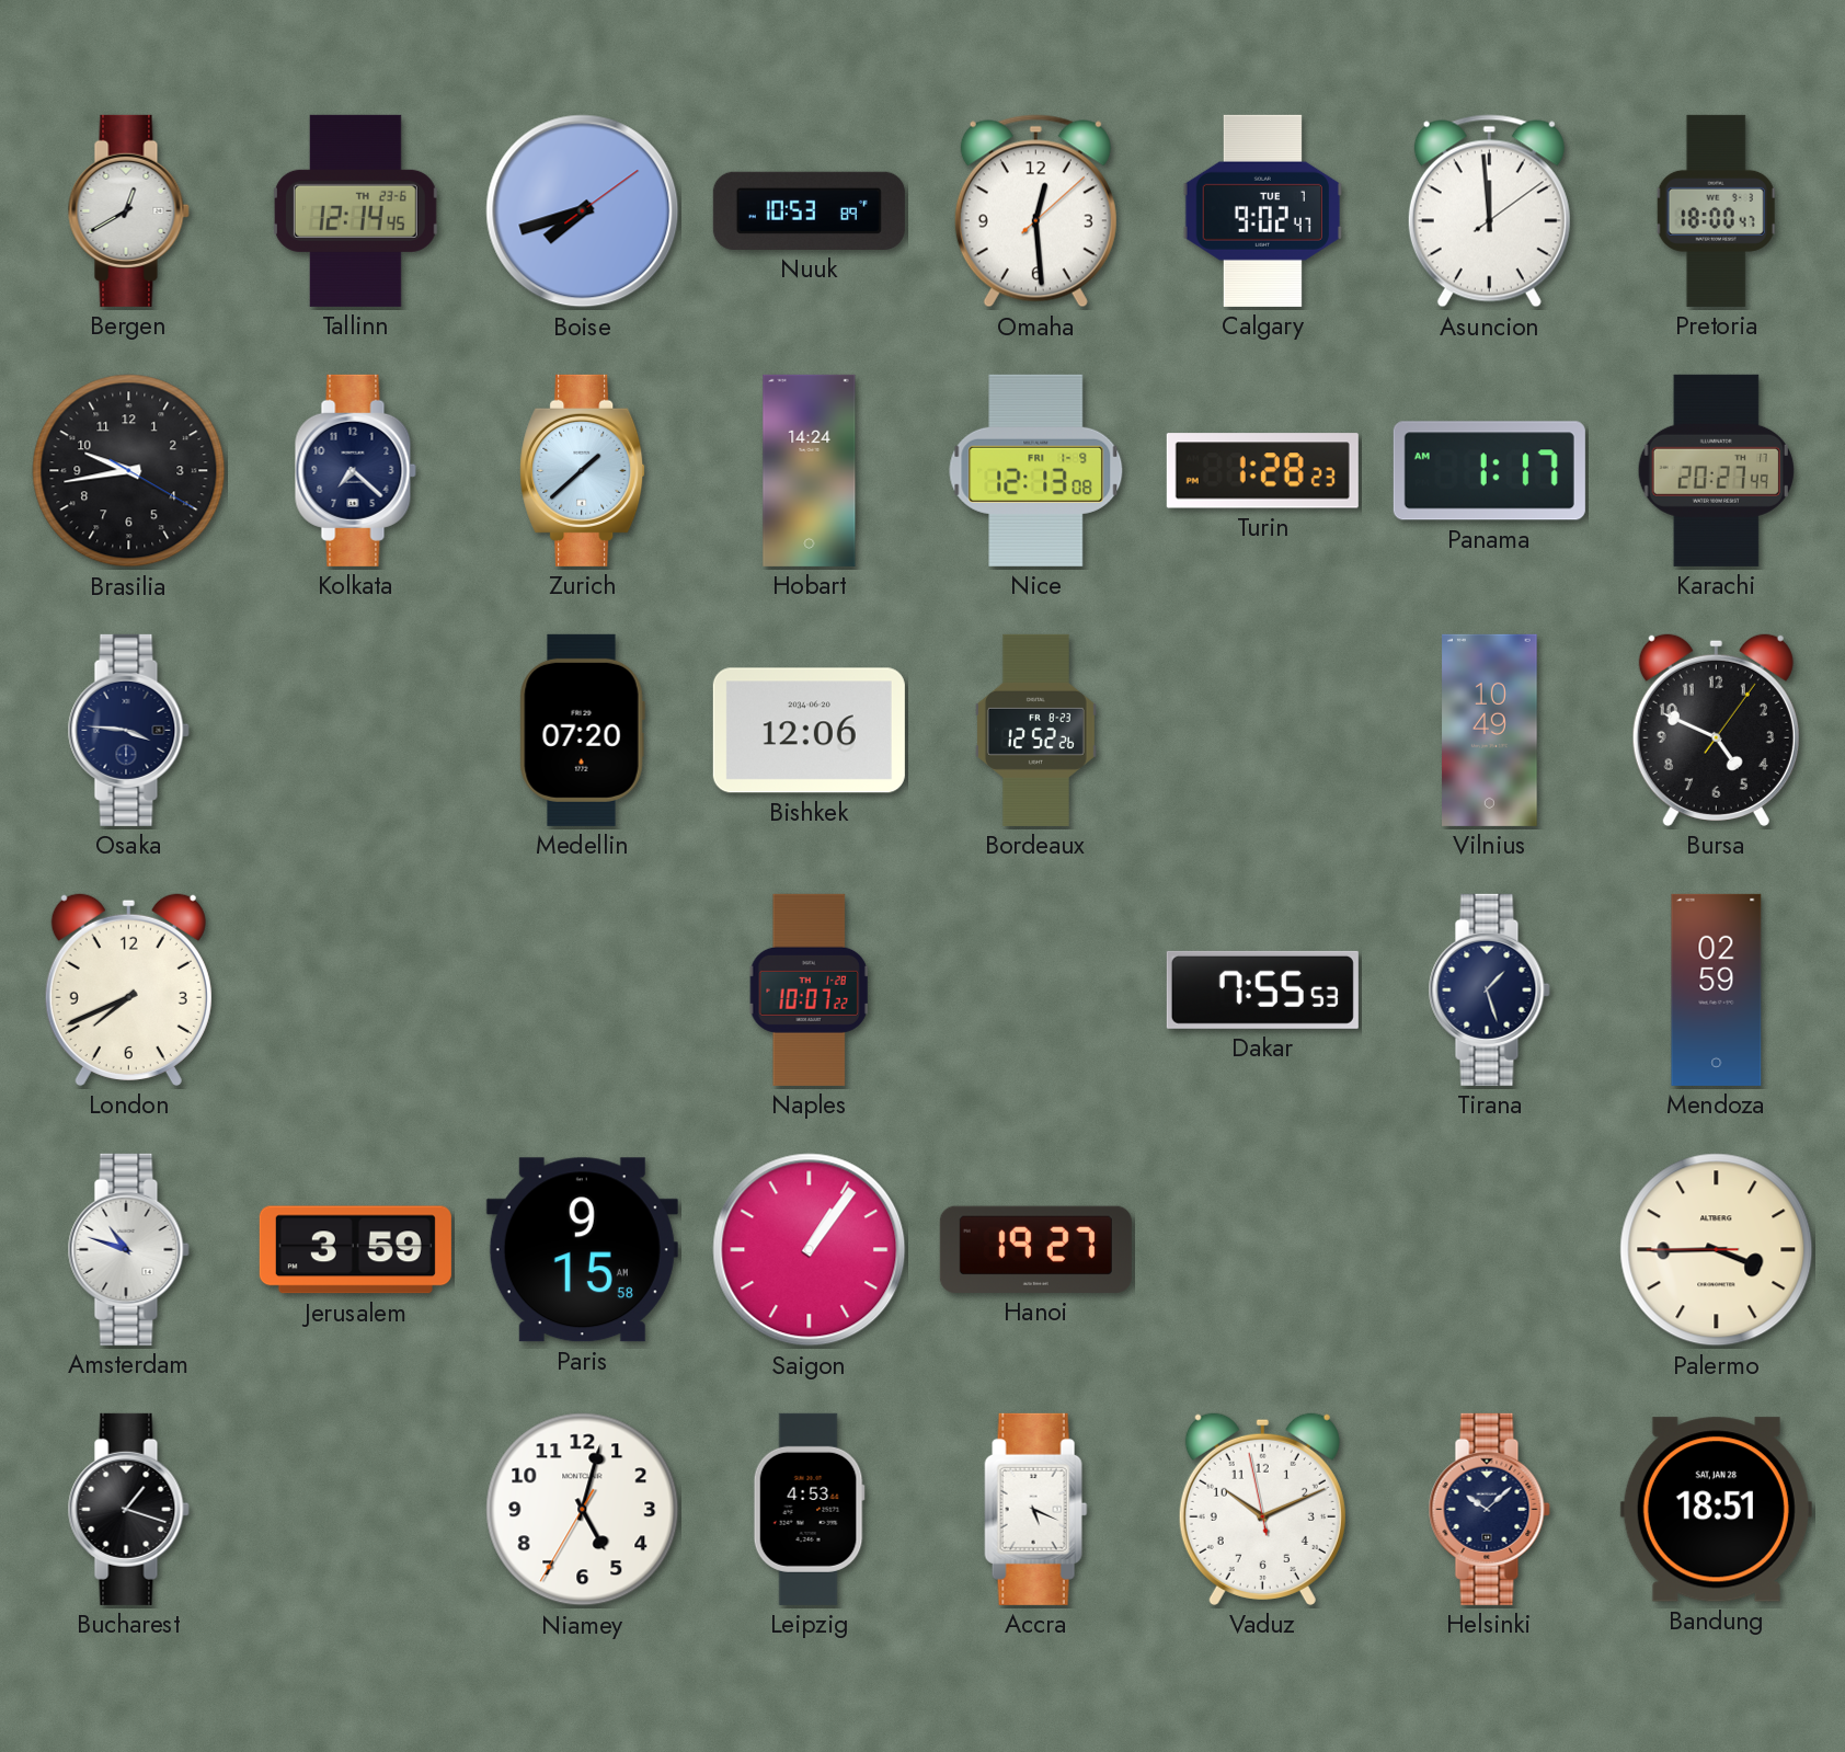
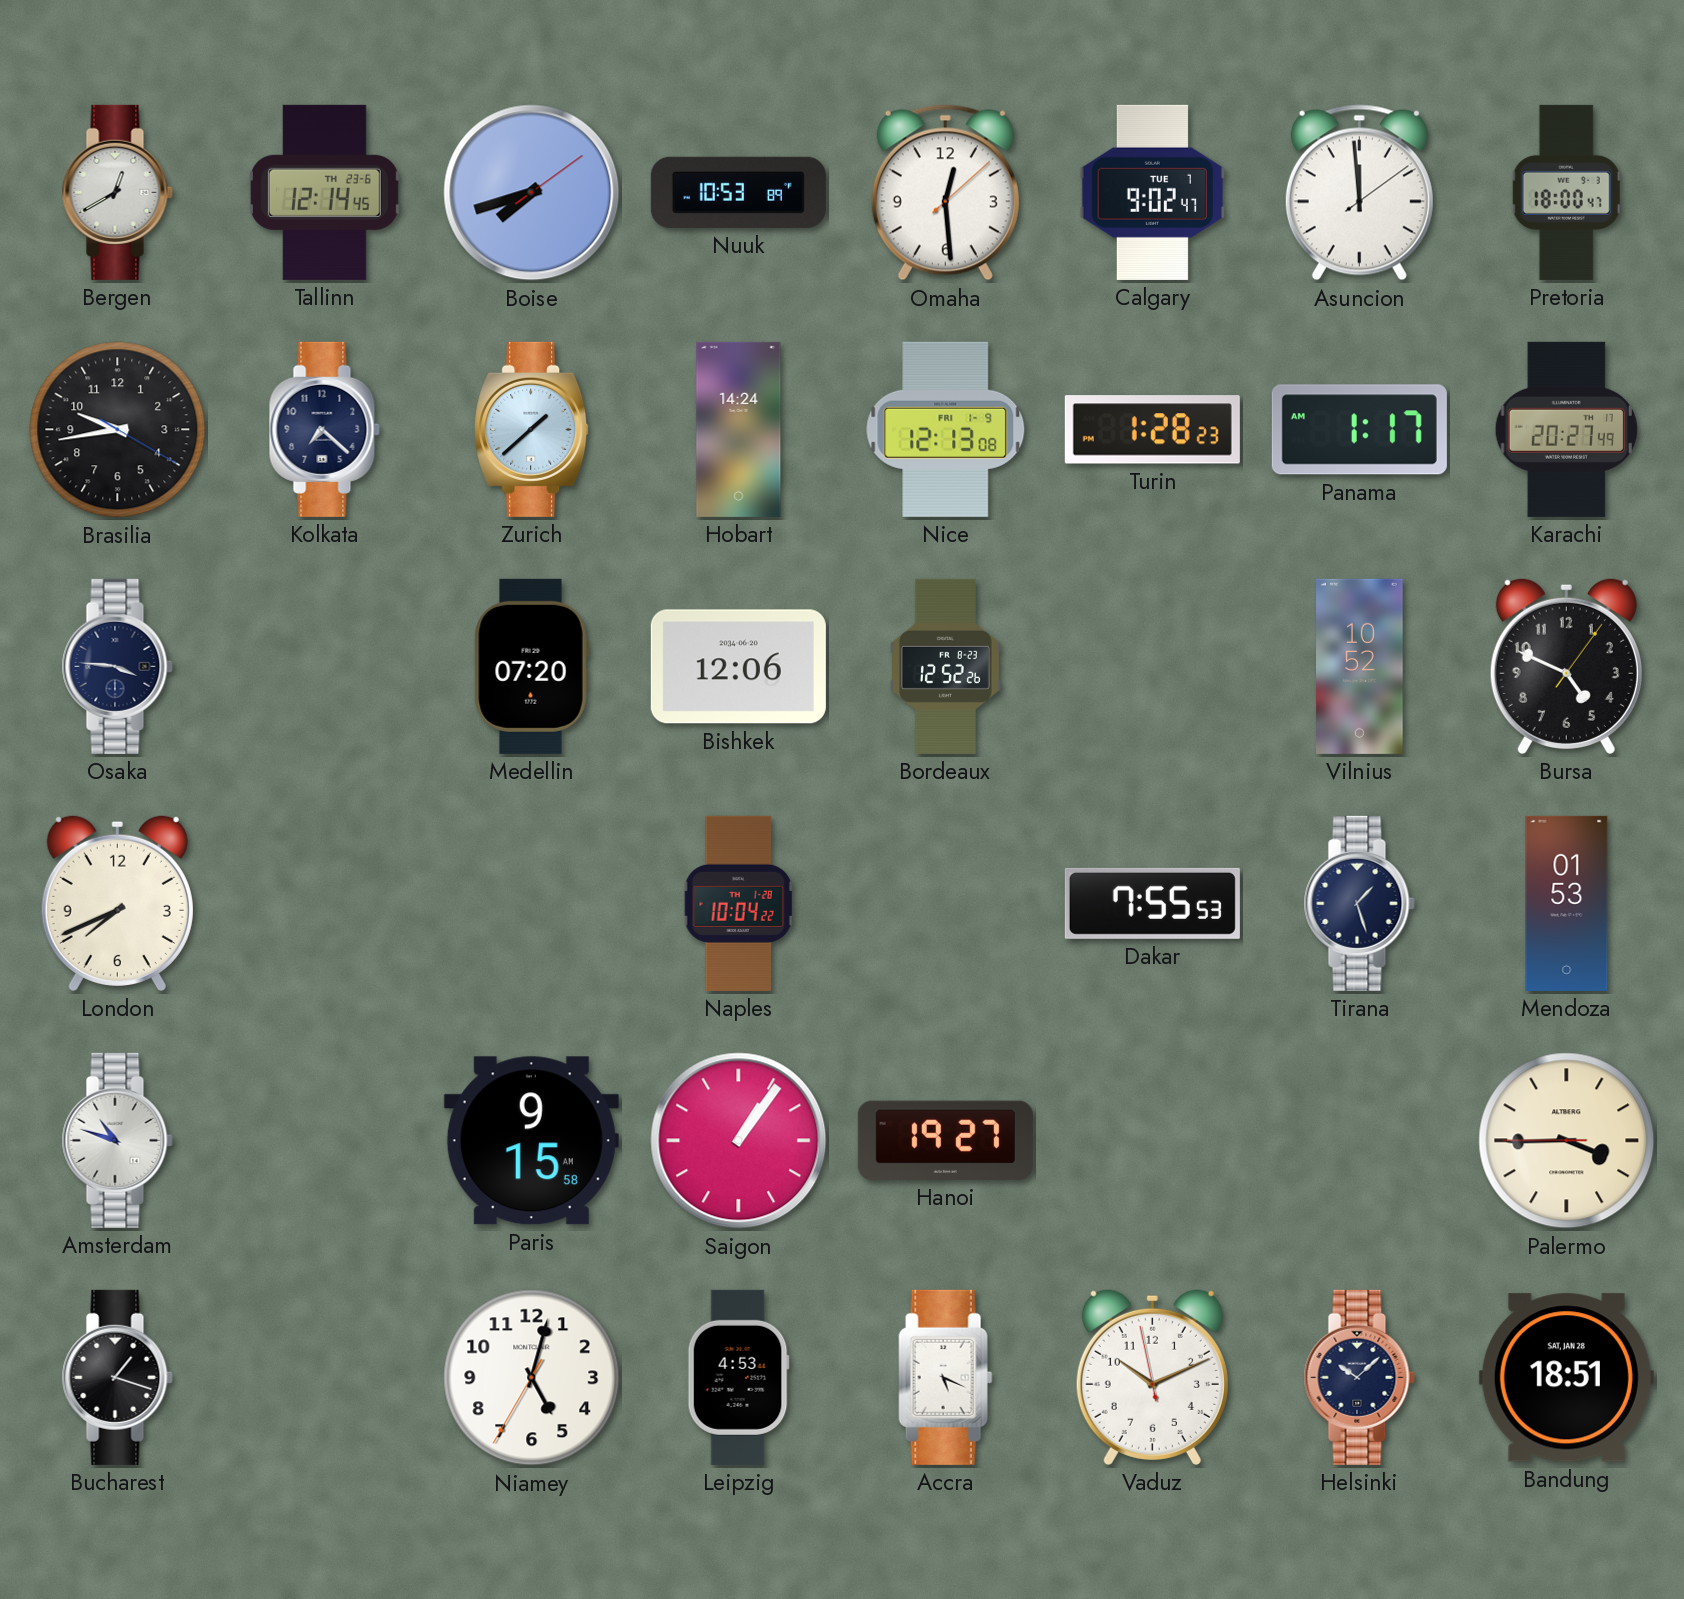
Vilnius: 10:49 -> 10:52 (1360, 666)
Naples: 10:07 -> 10:04 (738, 903)
Mendoza: 02:59 -> 01:53 (1567, 903)
Jerusalem: 3:59 -> none (355, 1250)
